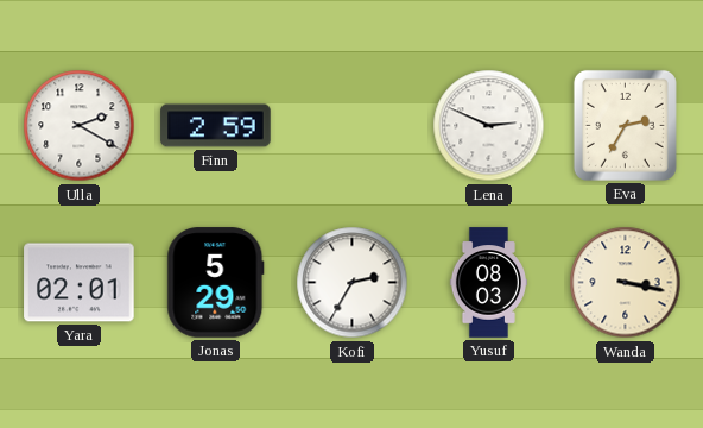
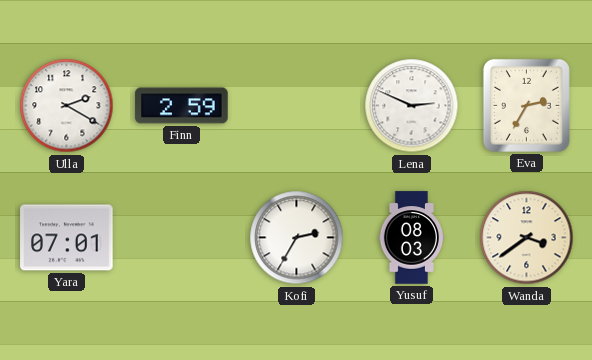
Yara: 02:01 -> 07:01 (67, 238)
Jonas: 5:29 -> none (216, 283)
Wanda: 3:17 -> 3:39 (527, 238)
